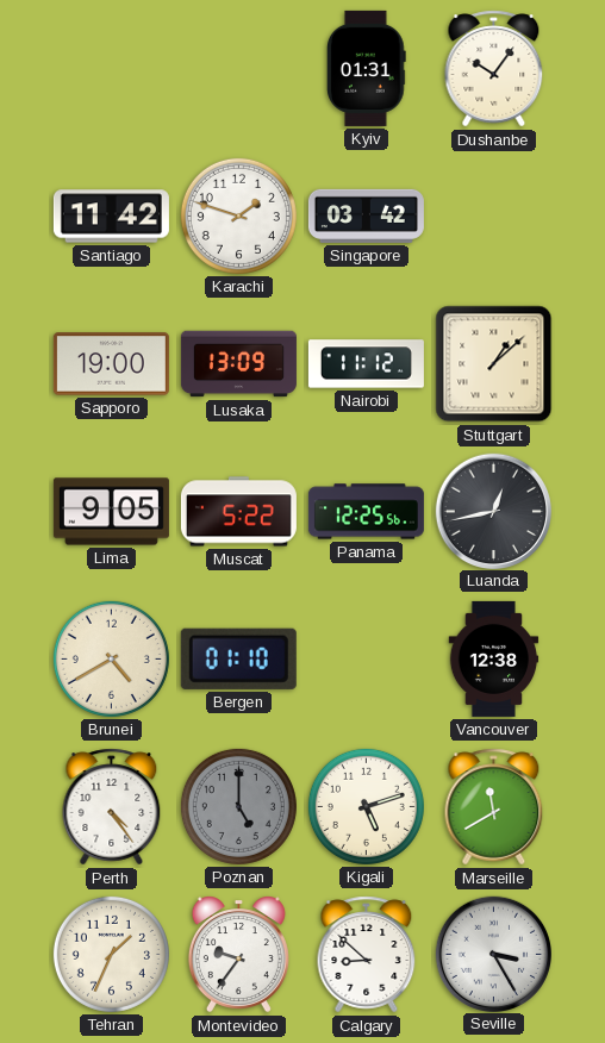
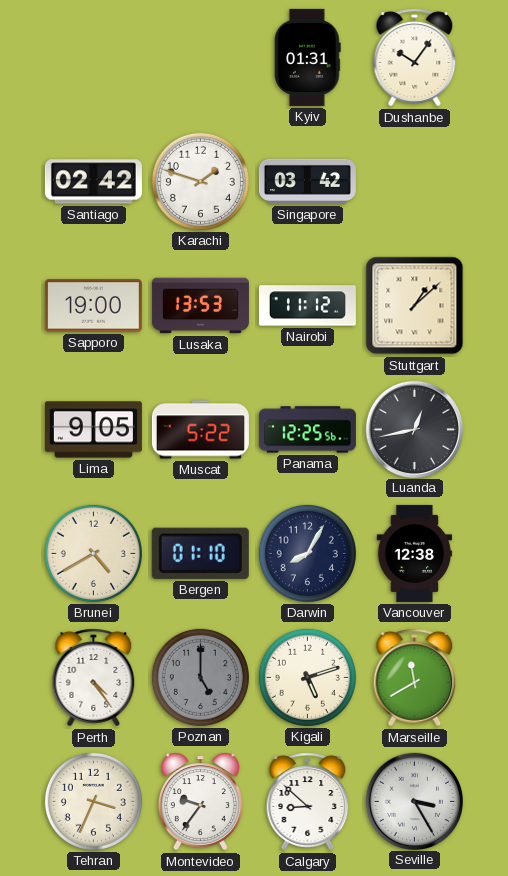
Santiago: 11:42 -> 02:42 (93, 182)
Lusaka: 13:09 -> 13:53 (200, 306)
Darwin: none -> 8:05 (307, 553)
Tehran: 1:34 -> 3:34 (93, 801)
